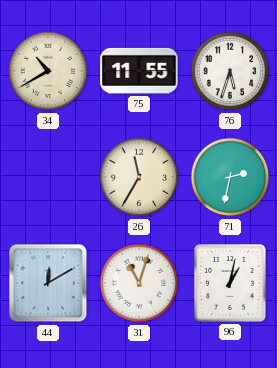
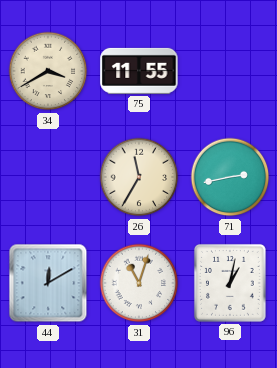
34: 10:40 -> 3:40 (48, 71)
76: 5:33 -> none (230, 71)
71: 2:32 -> 2:43 (230, 177)
